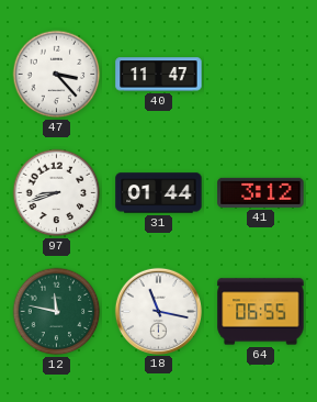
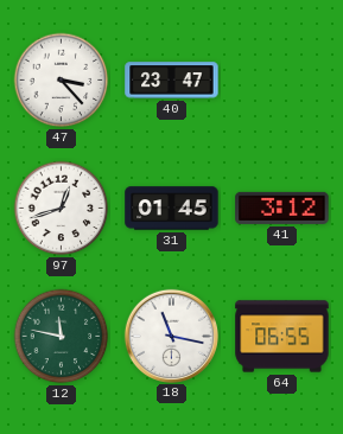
40: 11:47 -> 23:47 (172, 81)
97: 8:42 -> 12:42 (62, 209)
31: 01:44 -> 01:45 (172, 209)
